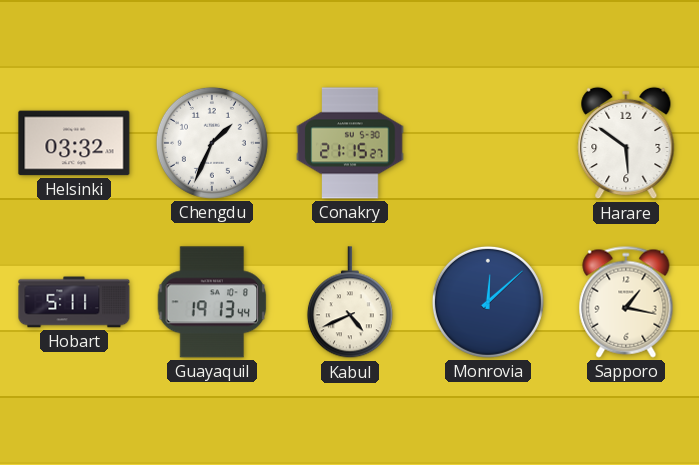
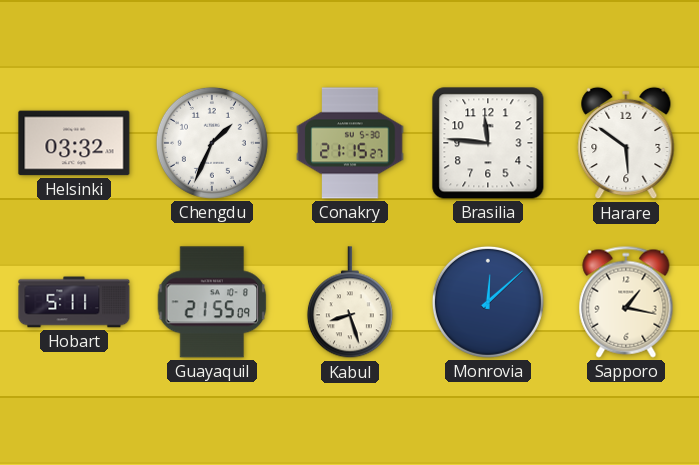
Brasilia: none -> 11:46 (488, 143)
Guayaquil: 19:13 -> 21:55 (212, 302)
Kabul: 4:41 -> 8:27 (350, 303)
